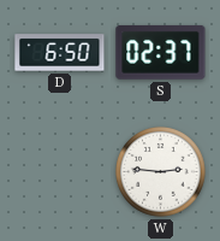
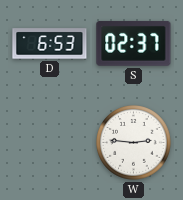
D: 6:50 -> 6:53 (50, 44)
